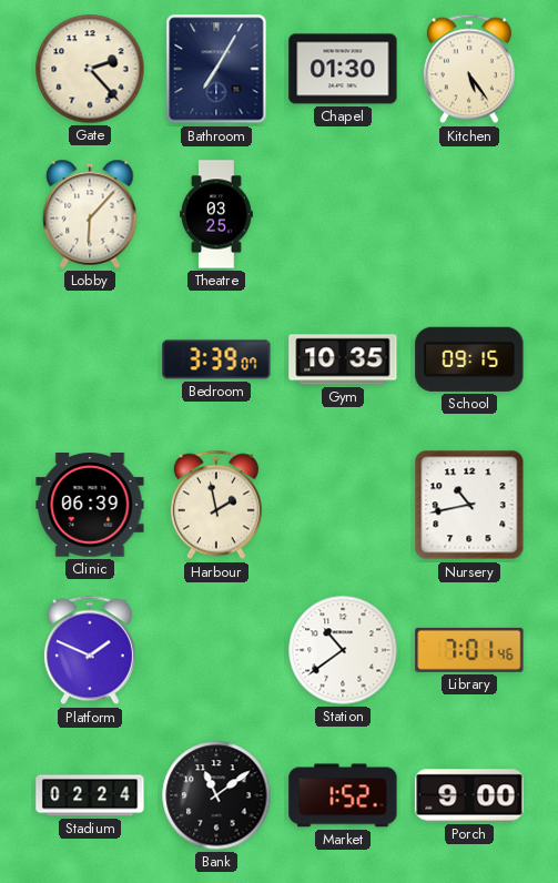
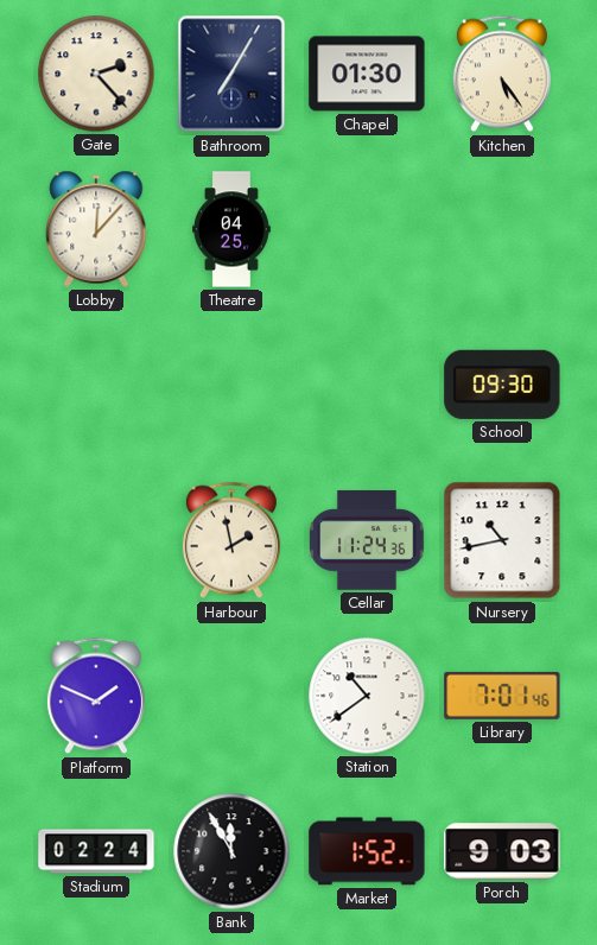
Lobby: 6:07 -> 12:07 (96, 229)
Theatre: 03:25 -> 04:25 (231, 229)
Bedroom: 3:39 -> none (216, 359)
Gym: 10:35 -> none (343, 359)
School: 09:15 -> 09:30 (502, 385)
Clinic: 06:39 -> none (90, 505)
Cellar: none -> 11:24 (368, 540)
Bank: 11:09 -> 11:55 (231, 851)
Porch: 9:00 -> 9:03 (502, 851)
